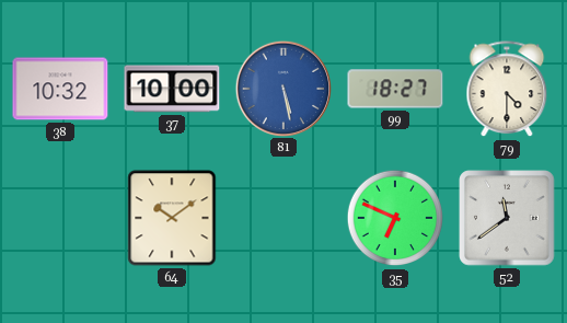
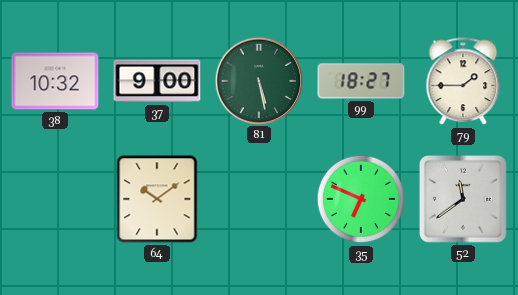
37: 10:00 -> 9:00 (157, 81)
81 dial: blue -> green (258, 80)
79: 4:30 -> 1:45 (463, 82)
